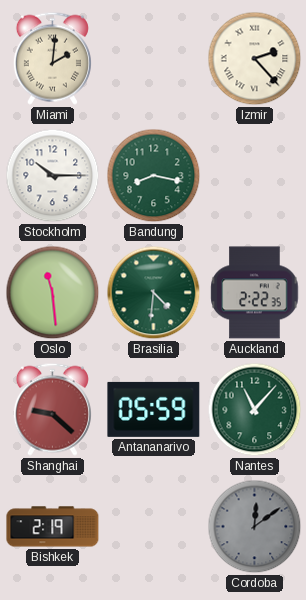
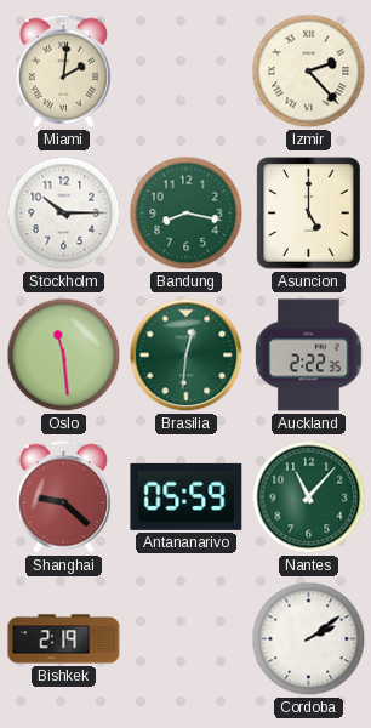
Asuncion: none -> 5:00 (309, 214)
Brasilia: 4:31 -> 12:31 (187, 356)
Cordoba: 12:09 -> 2:09 (309, 639)
Cordoba dial: grey -> white (309, 639)
